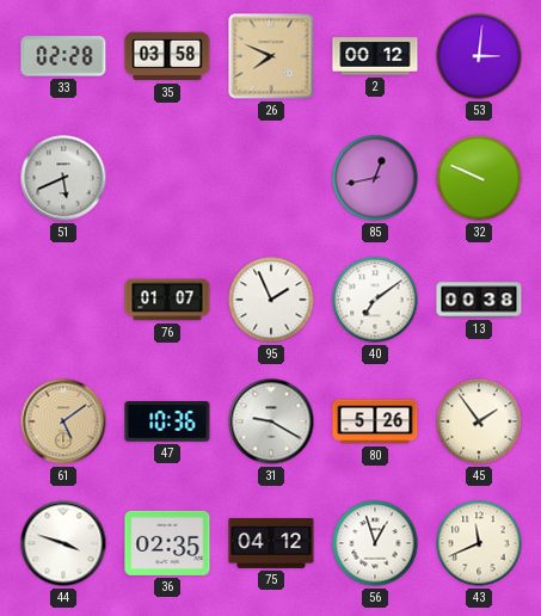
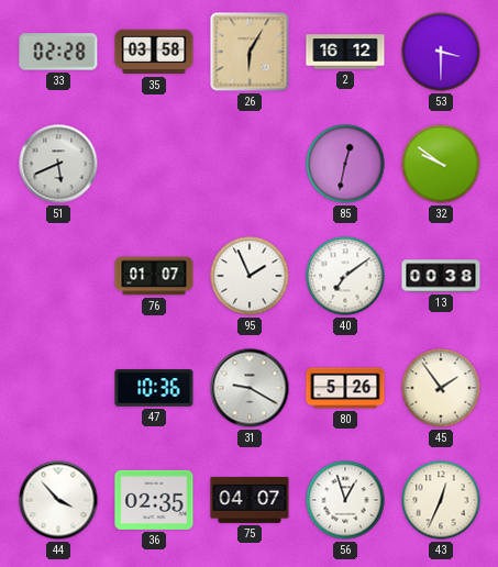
26: 7:49 -> 6:05 (250, 52)
2: 00:12 -> 16:12 (345, 52)
53: 3:01 -> 3:30 (441, 52)
85: 12:43 -> 12:32 (345, 164)
32: 9:49 -> 9:51 (441, 164)
61: 5:09 -> none (63, 421)
44: 3:48 -> 3:53 (58, 500)
75: 04:12 -> 04:07 (250, 500)
43: 11:41 -> 12:34 (441, 500)
